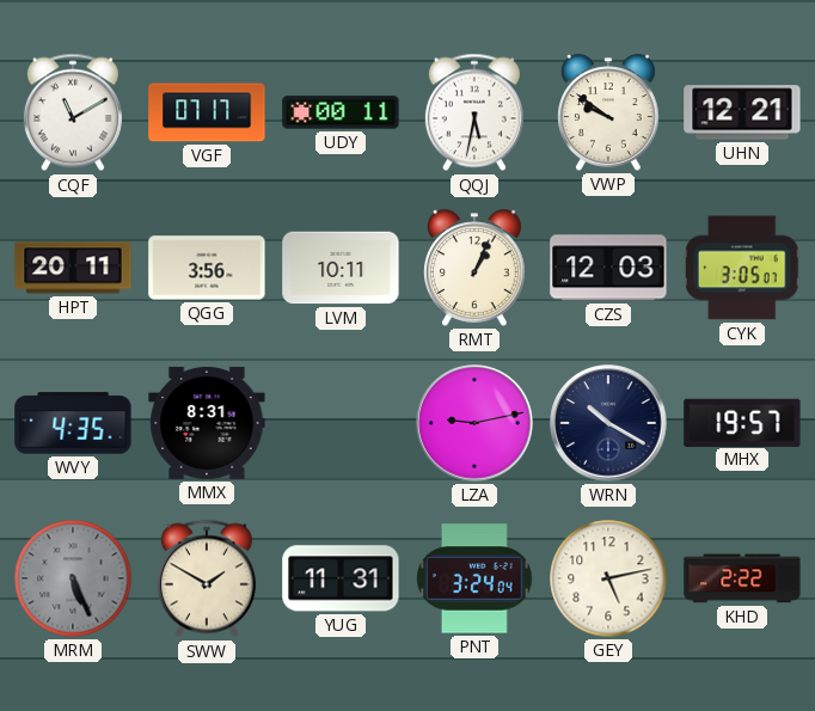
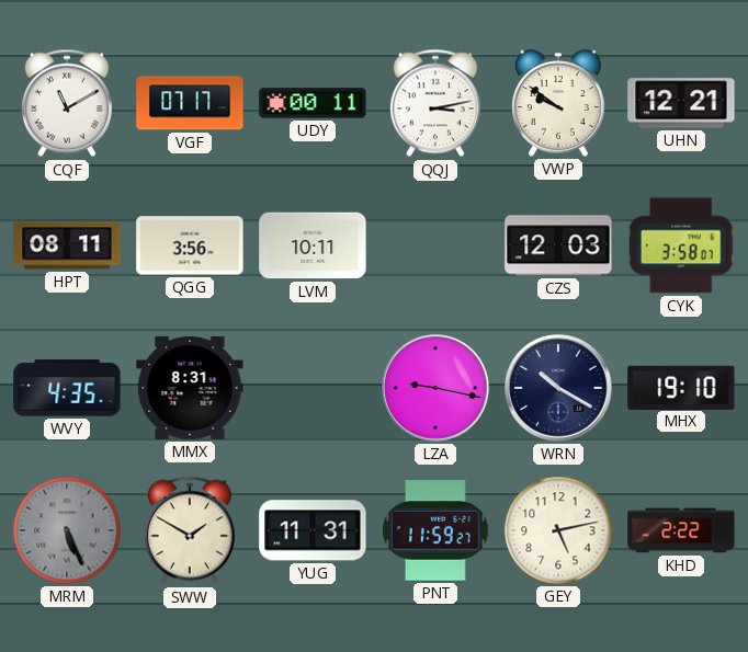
QQJ: 5:32 -> 3:13 (435, 103)
HPT: 20:11 -> 08:11 (67, 245)
RMT: 1:04 -> none (474, 268)
CYK: 3:05 -> 3:58 (681, 245)
LZA: 9:13 -> 9:17 (435, 388)
MHX: 19:57 -> 19:10 (681, 387)
PNT: 3:24 -> 11:59 (437, 530)
